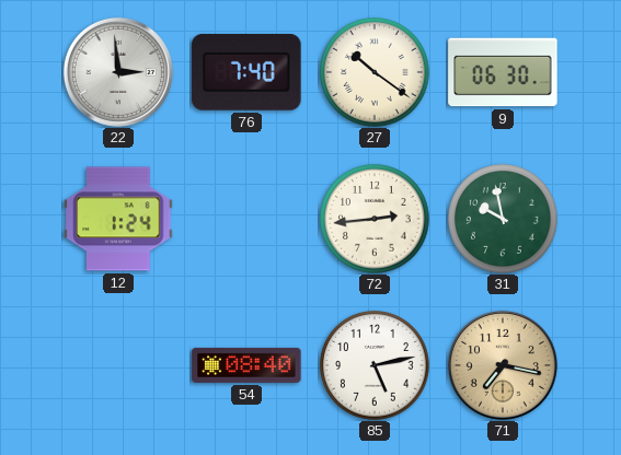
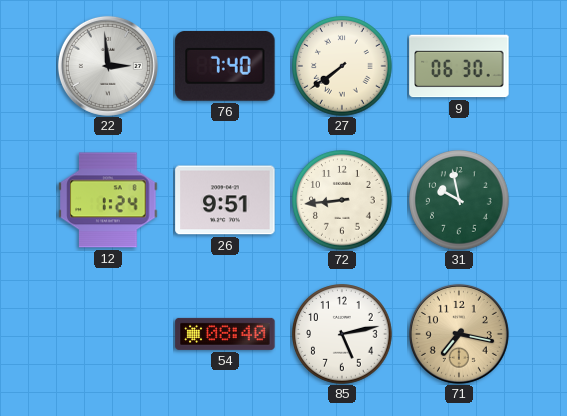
27: 10:21 -> 7:39 (342, 66)
26: none -> 9:51 (225, 200)
72: 2:44 -> 8:44 (342, 200)
